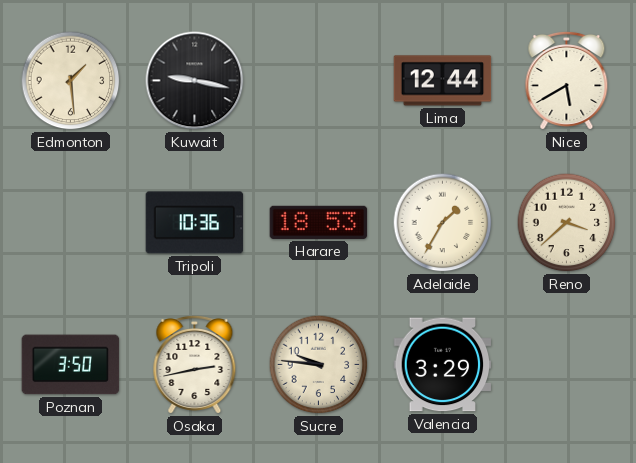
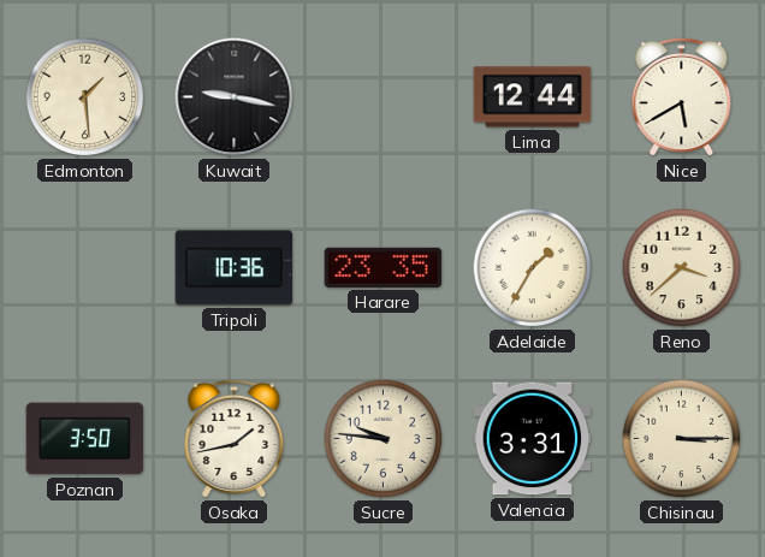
Harare: 18:53 -> 23:35 (384, 267)
Osaka: 2:43 -> 1:43 (235, 438)
Valencia: 3:29 -> 3:31 (533, 439)
Chisinau: none -> 3:15 (682, 439)
